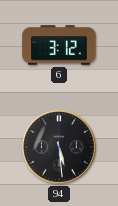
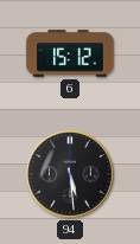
6: 3:12 -> 15:12 (70, 53)
